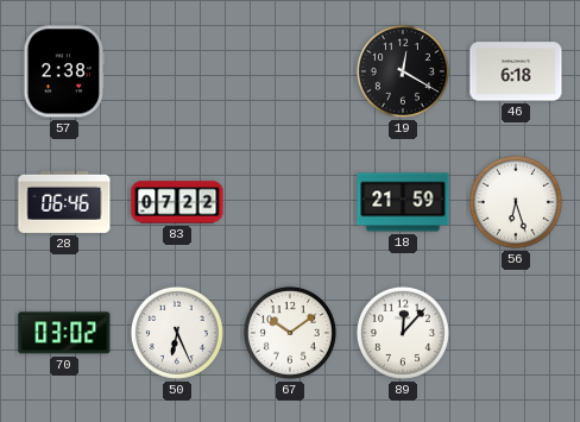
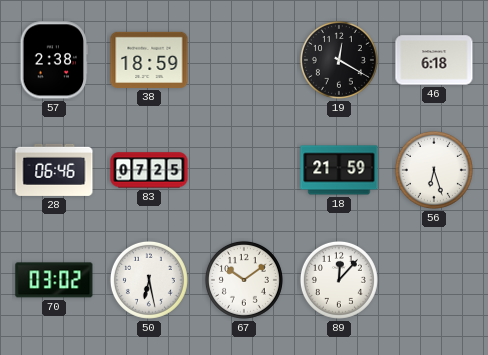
38: none -> 18:59 (149, 60)
83: 07:22 -> 07:25 (149, 170)
50: 6:26 -> 6:28 (149, 280)
